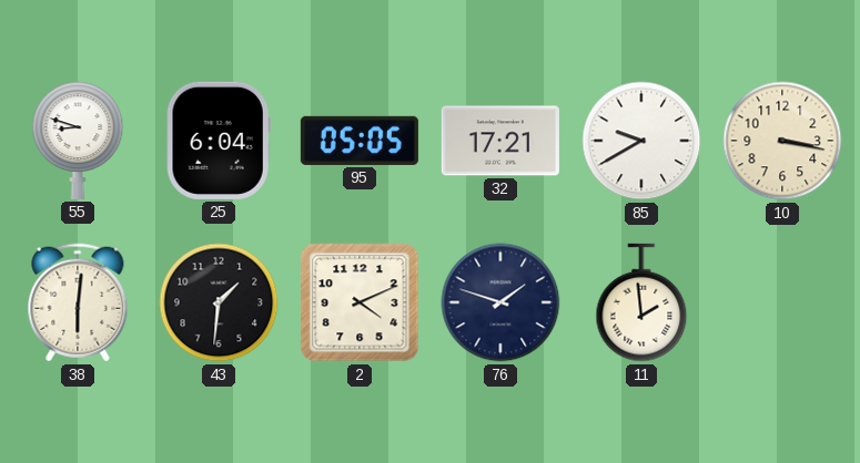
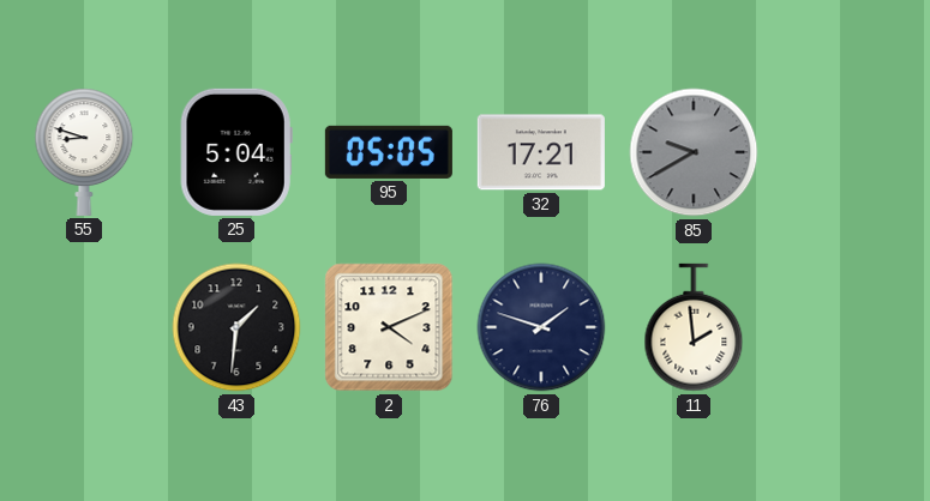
25: 6:04 -> 5:04 (236, 152)
85 dial: white -> grey (694, 152)
10: 3:17 -> none (782, 141)
38: 6:01 -> none (78, 302)
